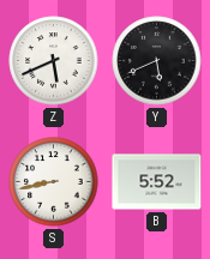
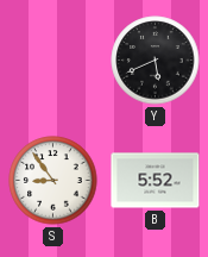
Z: 5:41 -> none (54, 61)
S: 8:43 -> 8:54 (53, 181)
